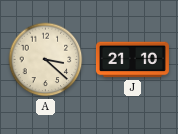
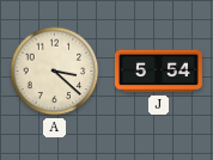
J: 21:10 -> 5:54 (158, 72)
